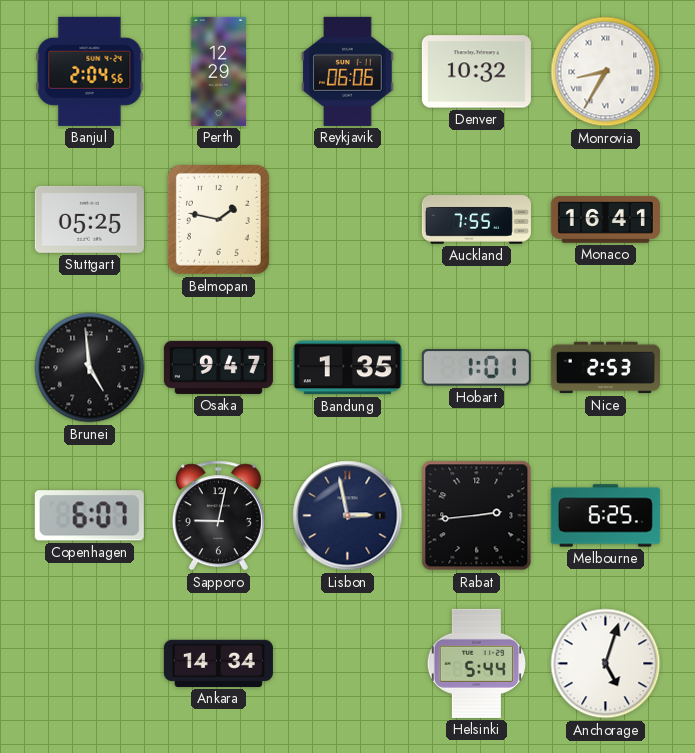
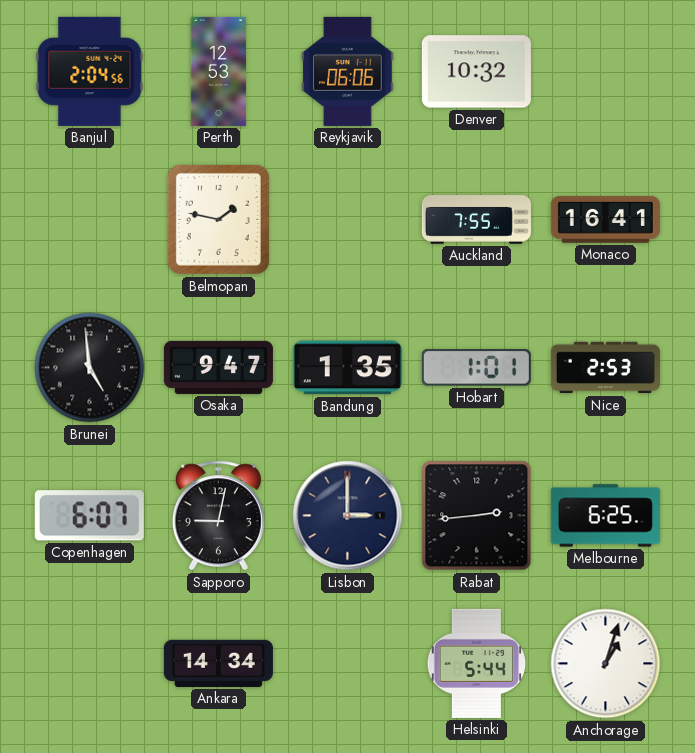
Perth: 12:29 -> 12:53 (219, 71)
Monrovia: 8:35 -> none (606, 72)
Stuttgart: 05:25 -> none (89, 219)
Lisbon: 2:58 -> 3:00 (348, 516)
Anchorage: 5:03 -> 1:03 (606, 664)
